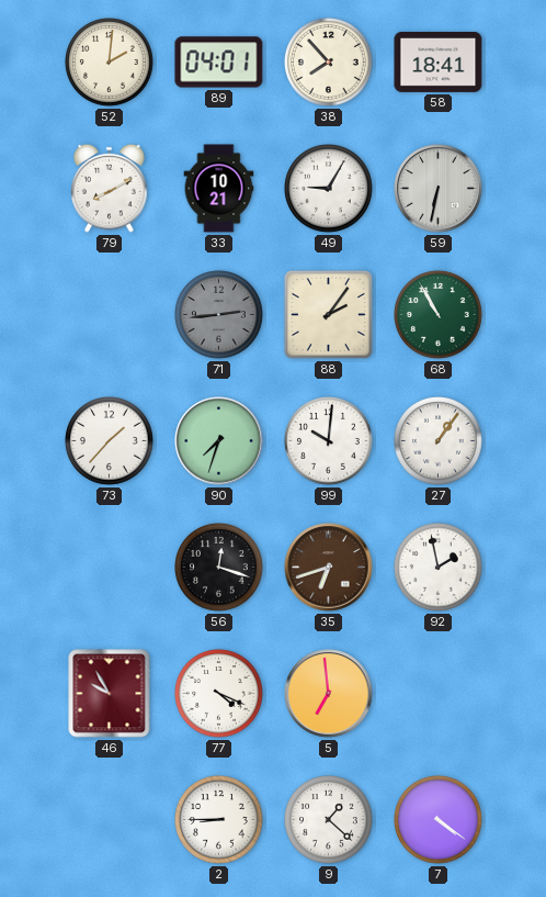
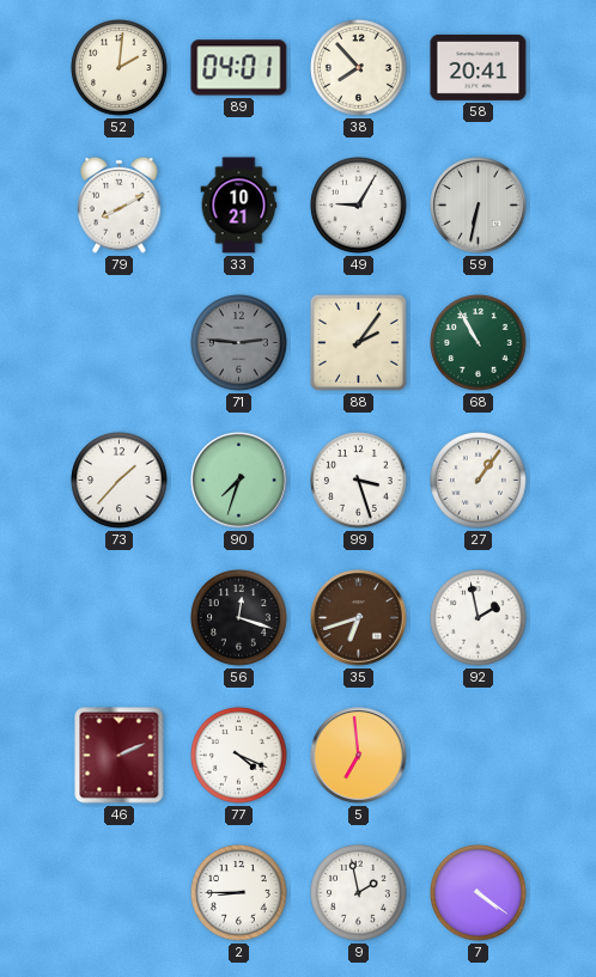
58: 18:41 -> 20:41 (479, 67)
71: 2:44 -> 2:46 (239, 343)
99: 10:01 -> 3:27 (359, 481)
46: 9:55 -> 2:11 (120, 756)
9: 1:22 -> 1:58 (359, 893)
